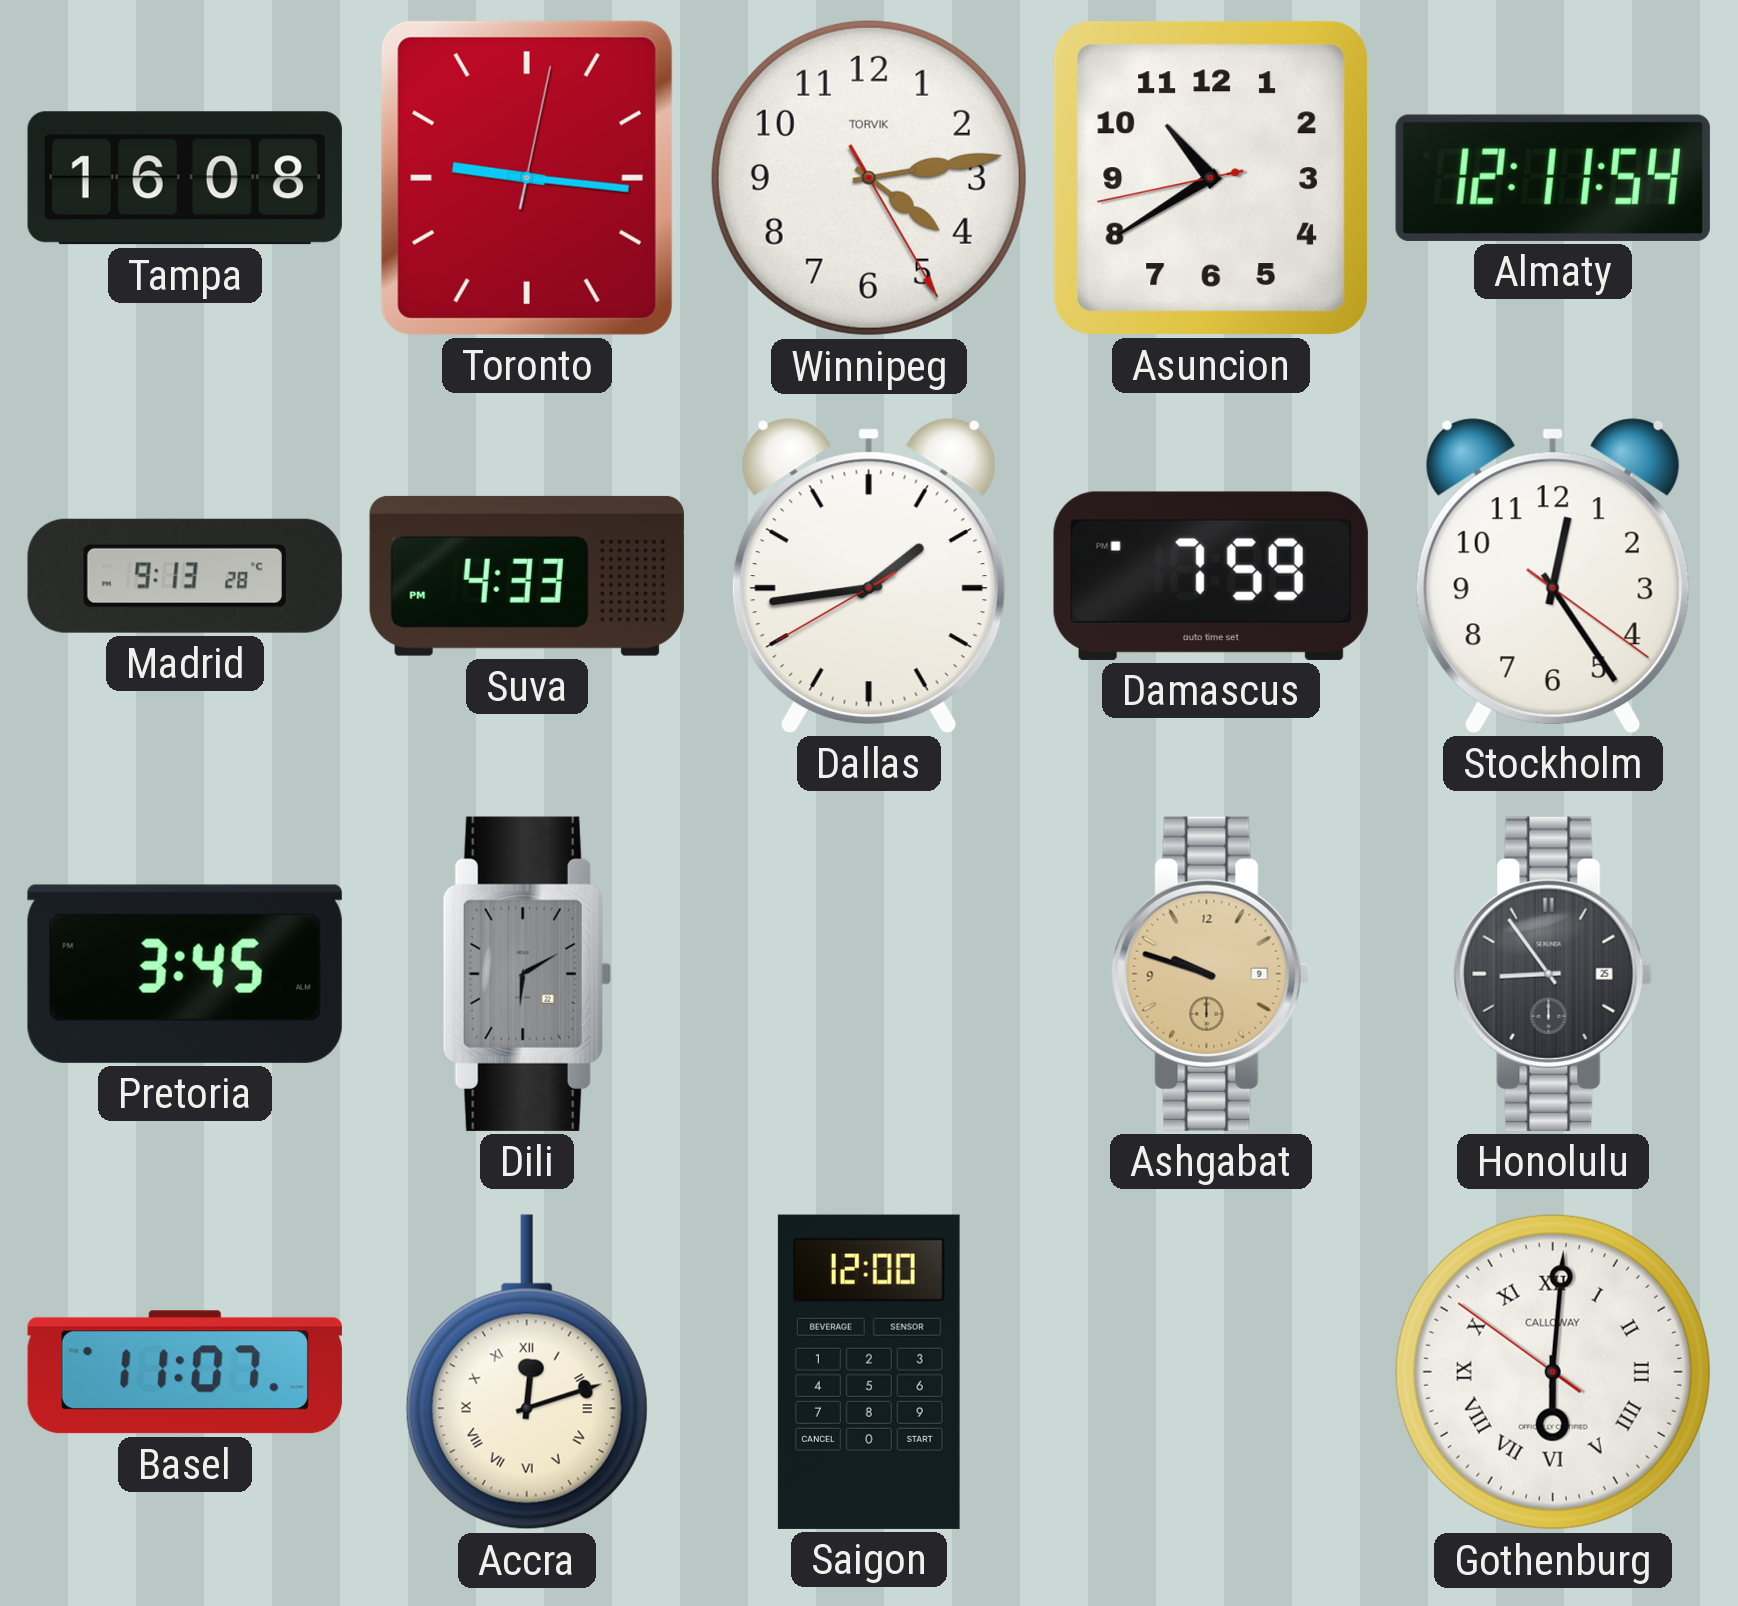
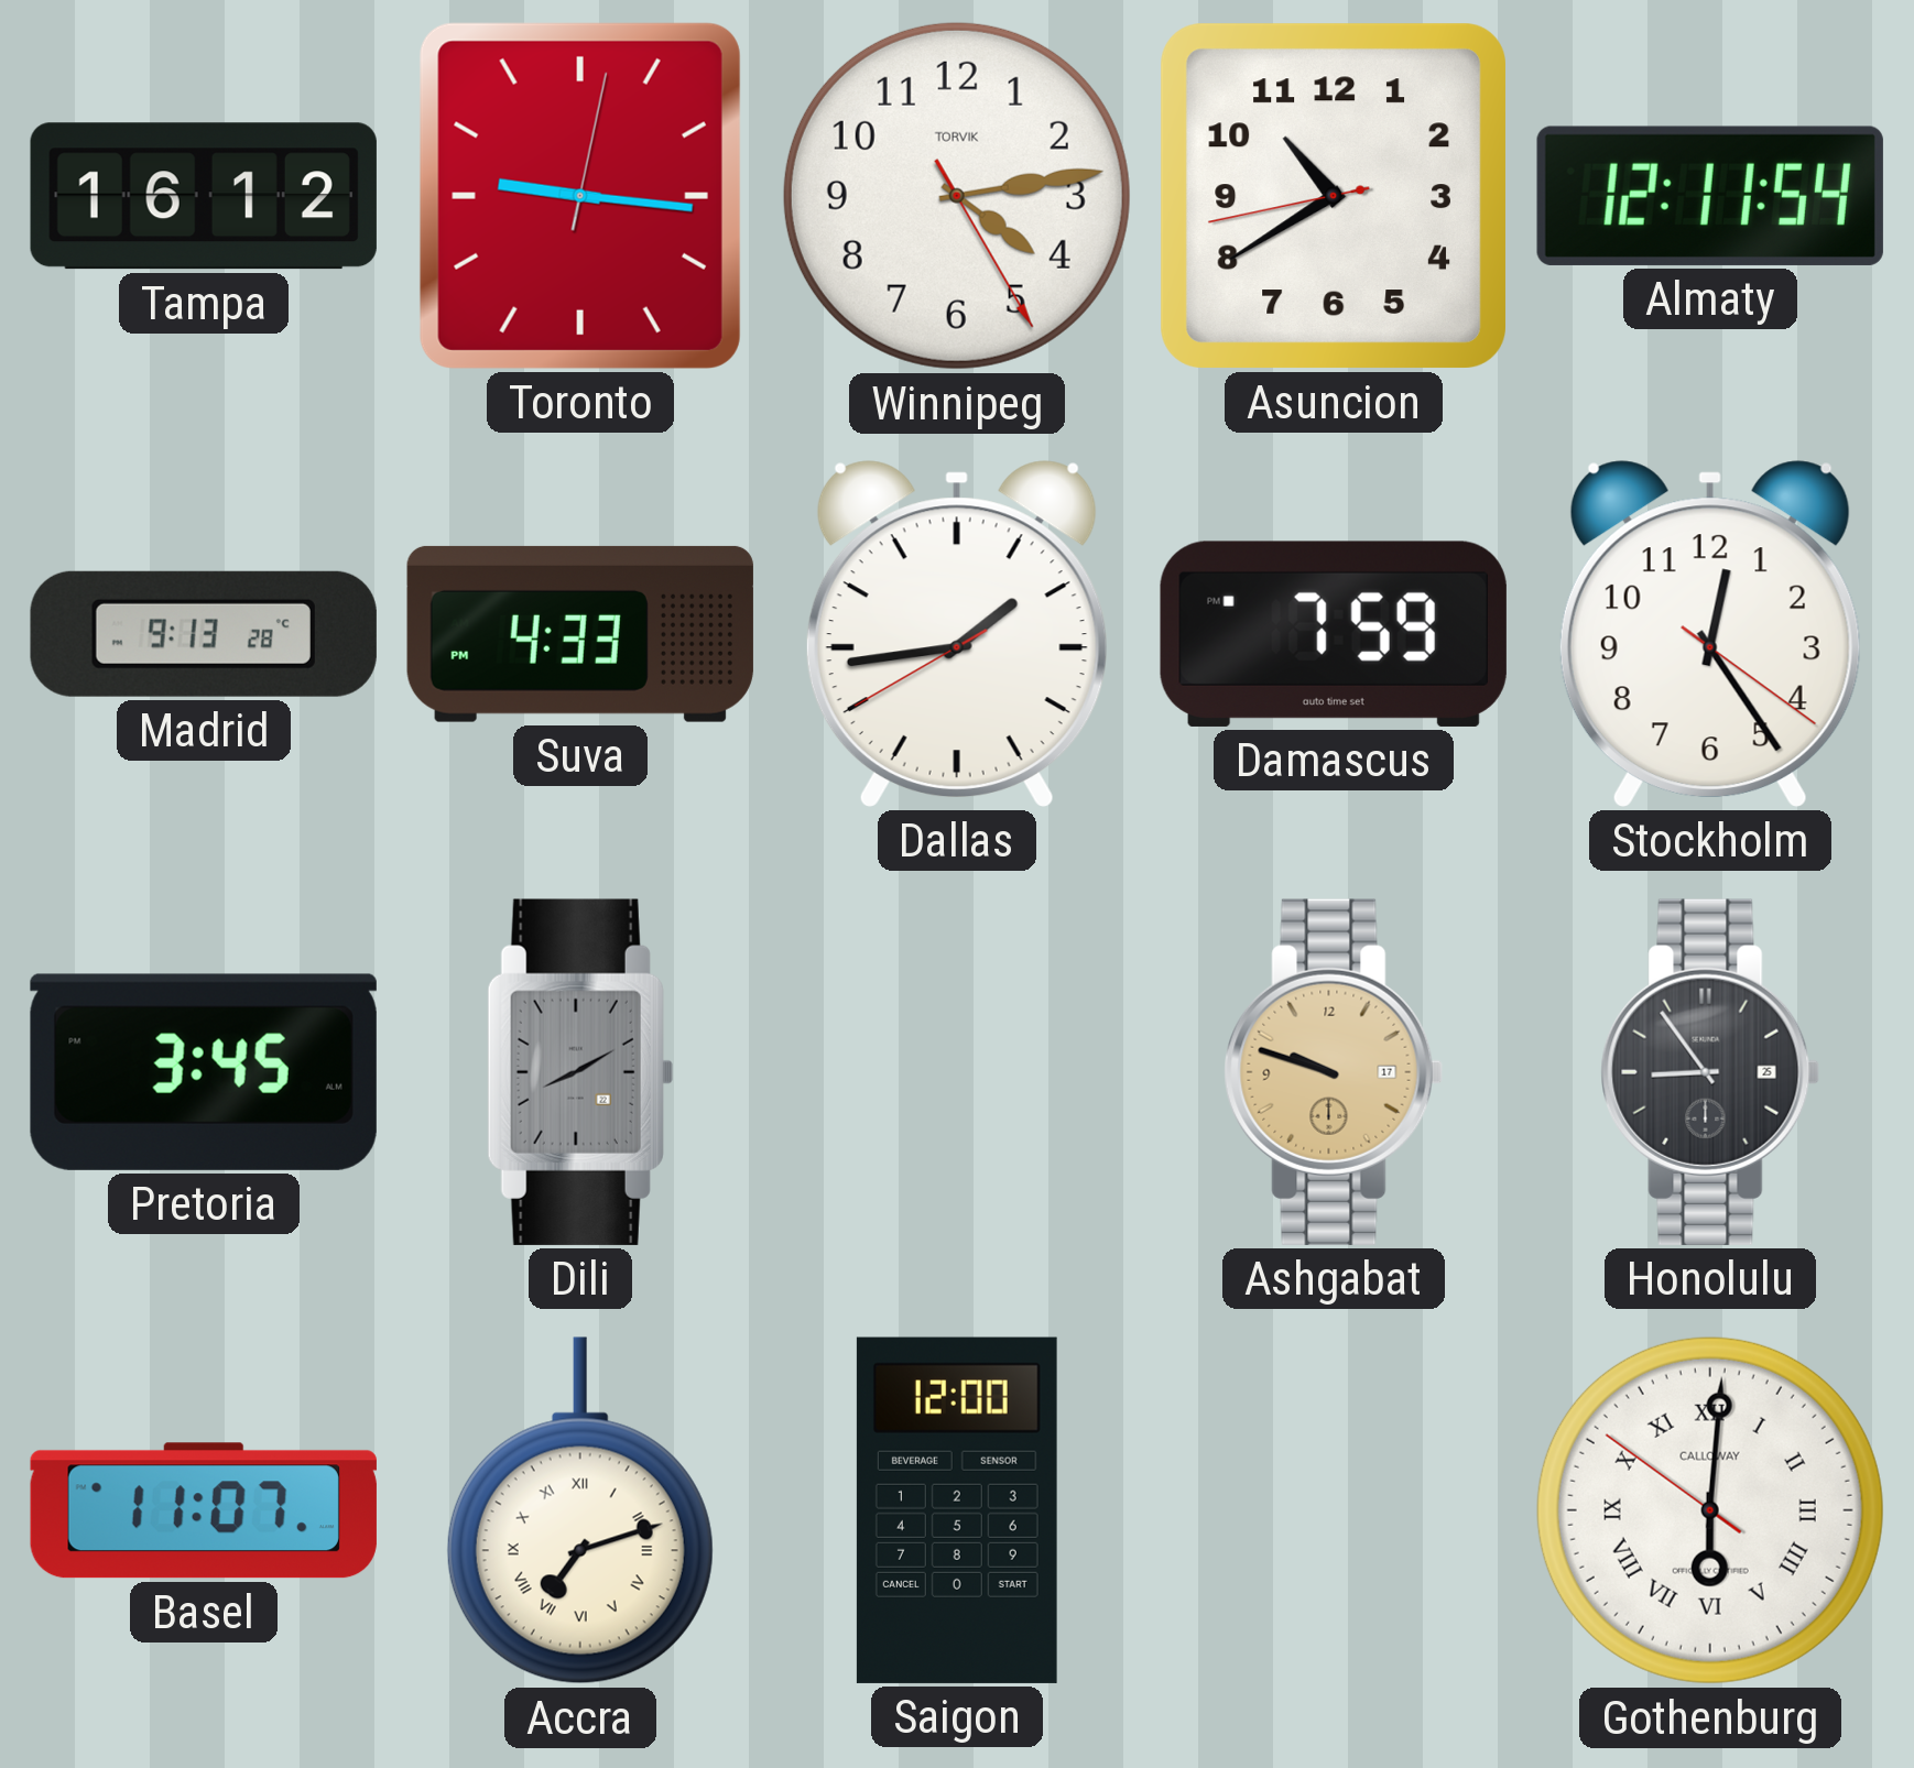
Tampa: 16:08 -> 16:12 (204, 196)
Dili: 6:10 -> 8:10 (580, 1072)
Ashgabat date: 9 -> 17 (1334, 1072)
Accra: 12:12 -> 7:12 (580, 1510)
